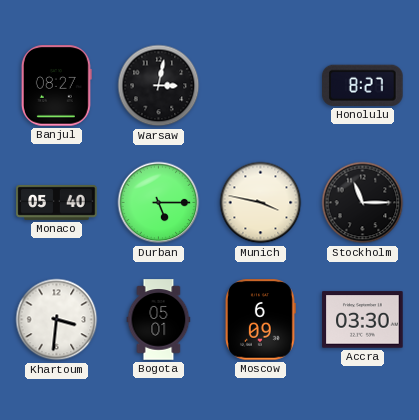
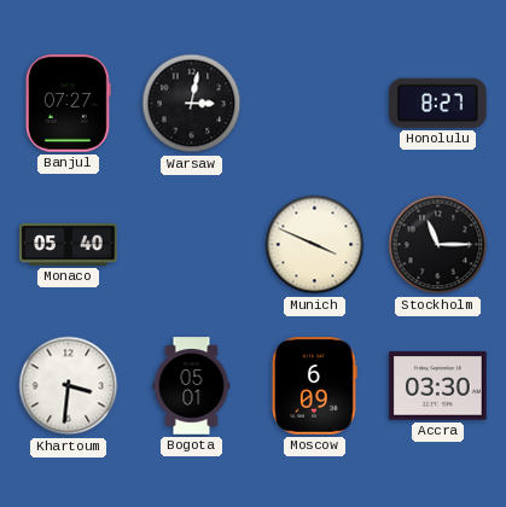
Banjul: 08:27 -> 07:27 (68, 104)
Durban: 5:15 -> none (159, 203)
Munich: 3:47 -> 3:49 (315, 245)
